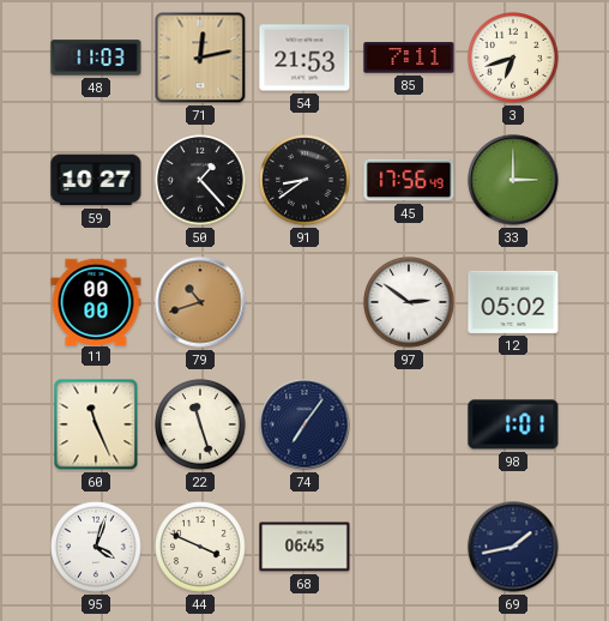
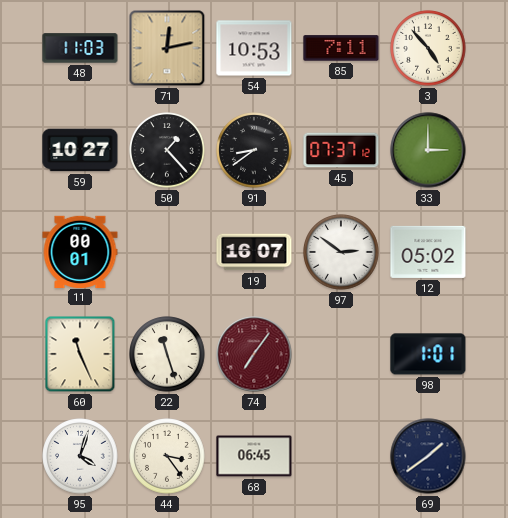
54: 21:53 -> 10:53 (254, 48)
3: 6:42 -> 4:53 (428, 48)
45: 17:56 -> 07:37 (341, 150)
11: 00:00 -> 00:01 (80, 251)
79: 10:42 -> none (200, 302)
19: none -> 16:07 (254, 252)
74 dial: navy -> burgundy (254, 354)
44: 3:49 -> 3:24 (167, 456)
69: 1:43 -> 1:39 (428, 456)
